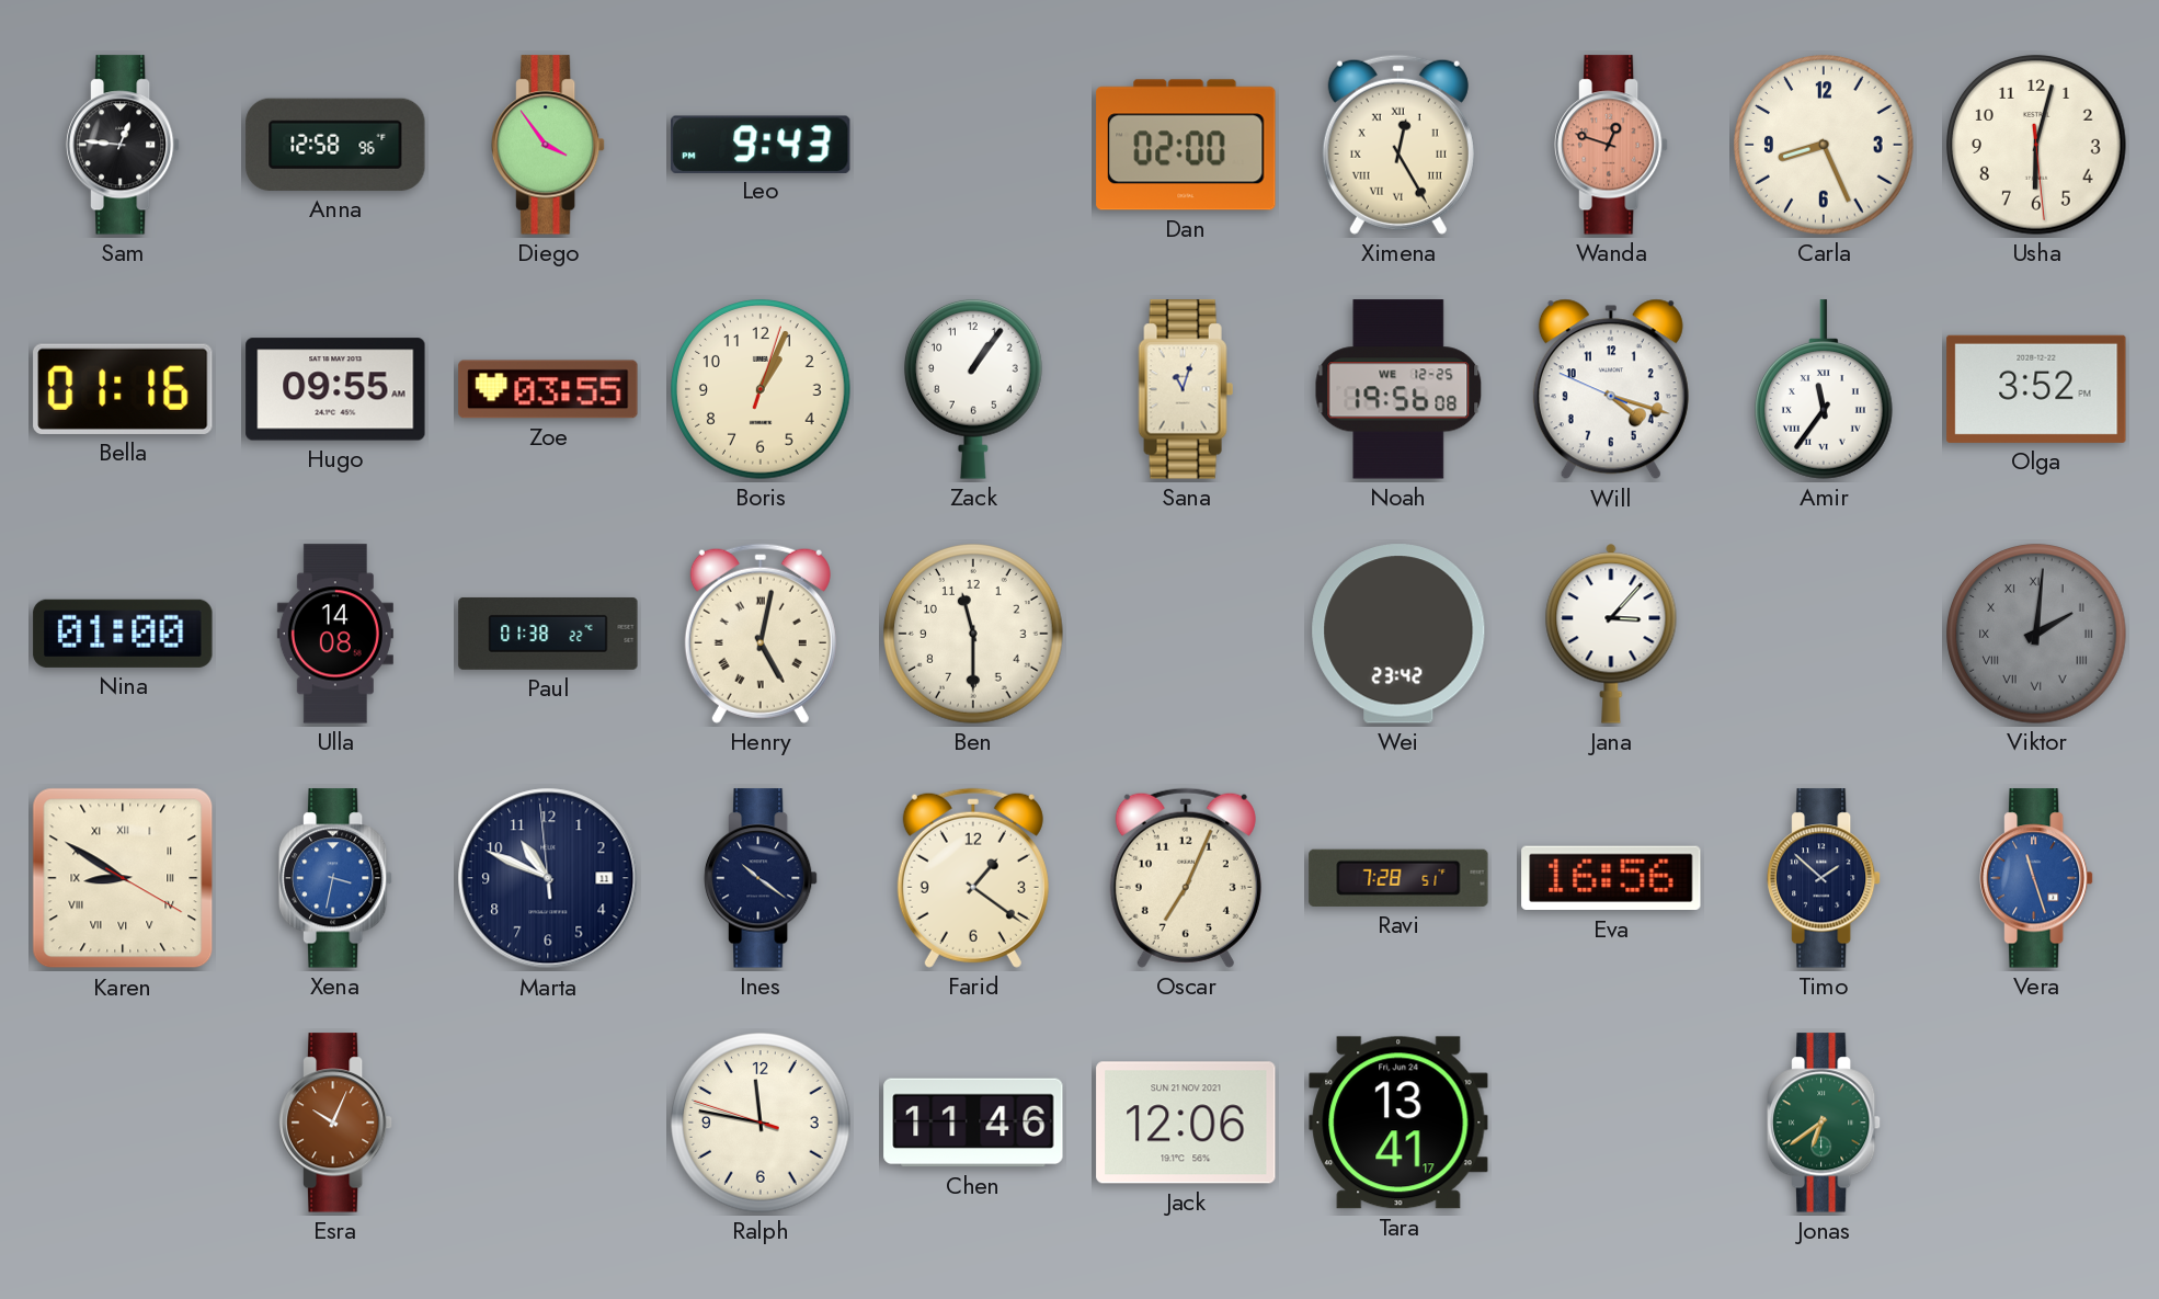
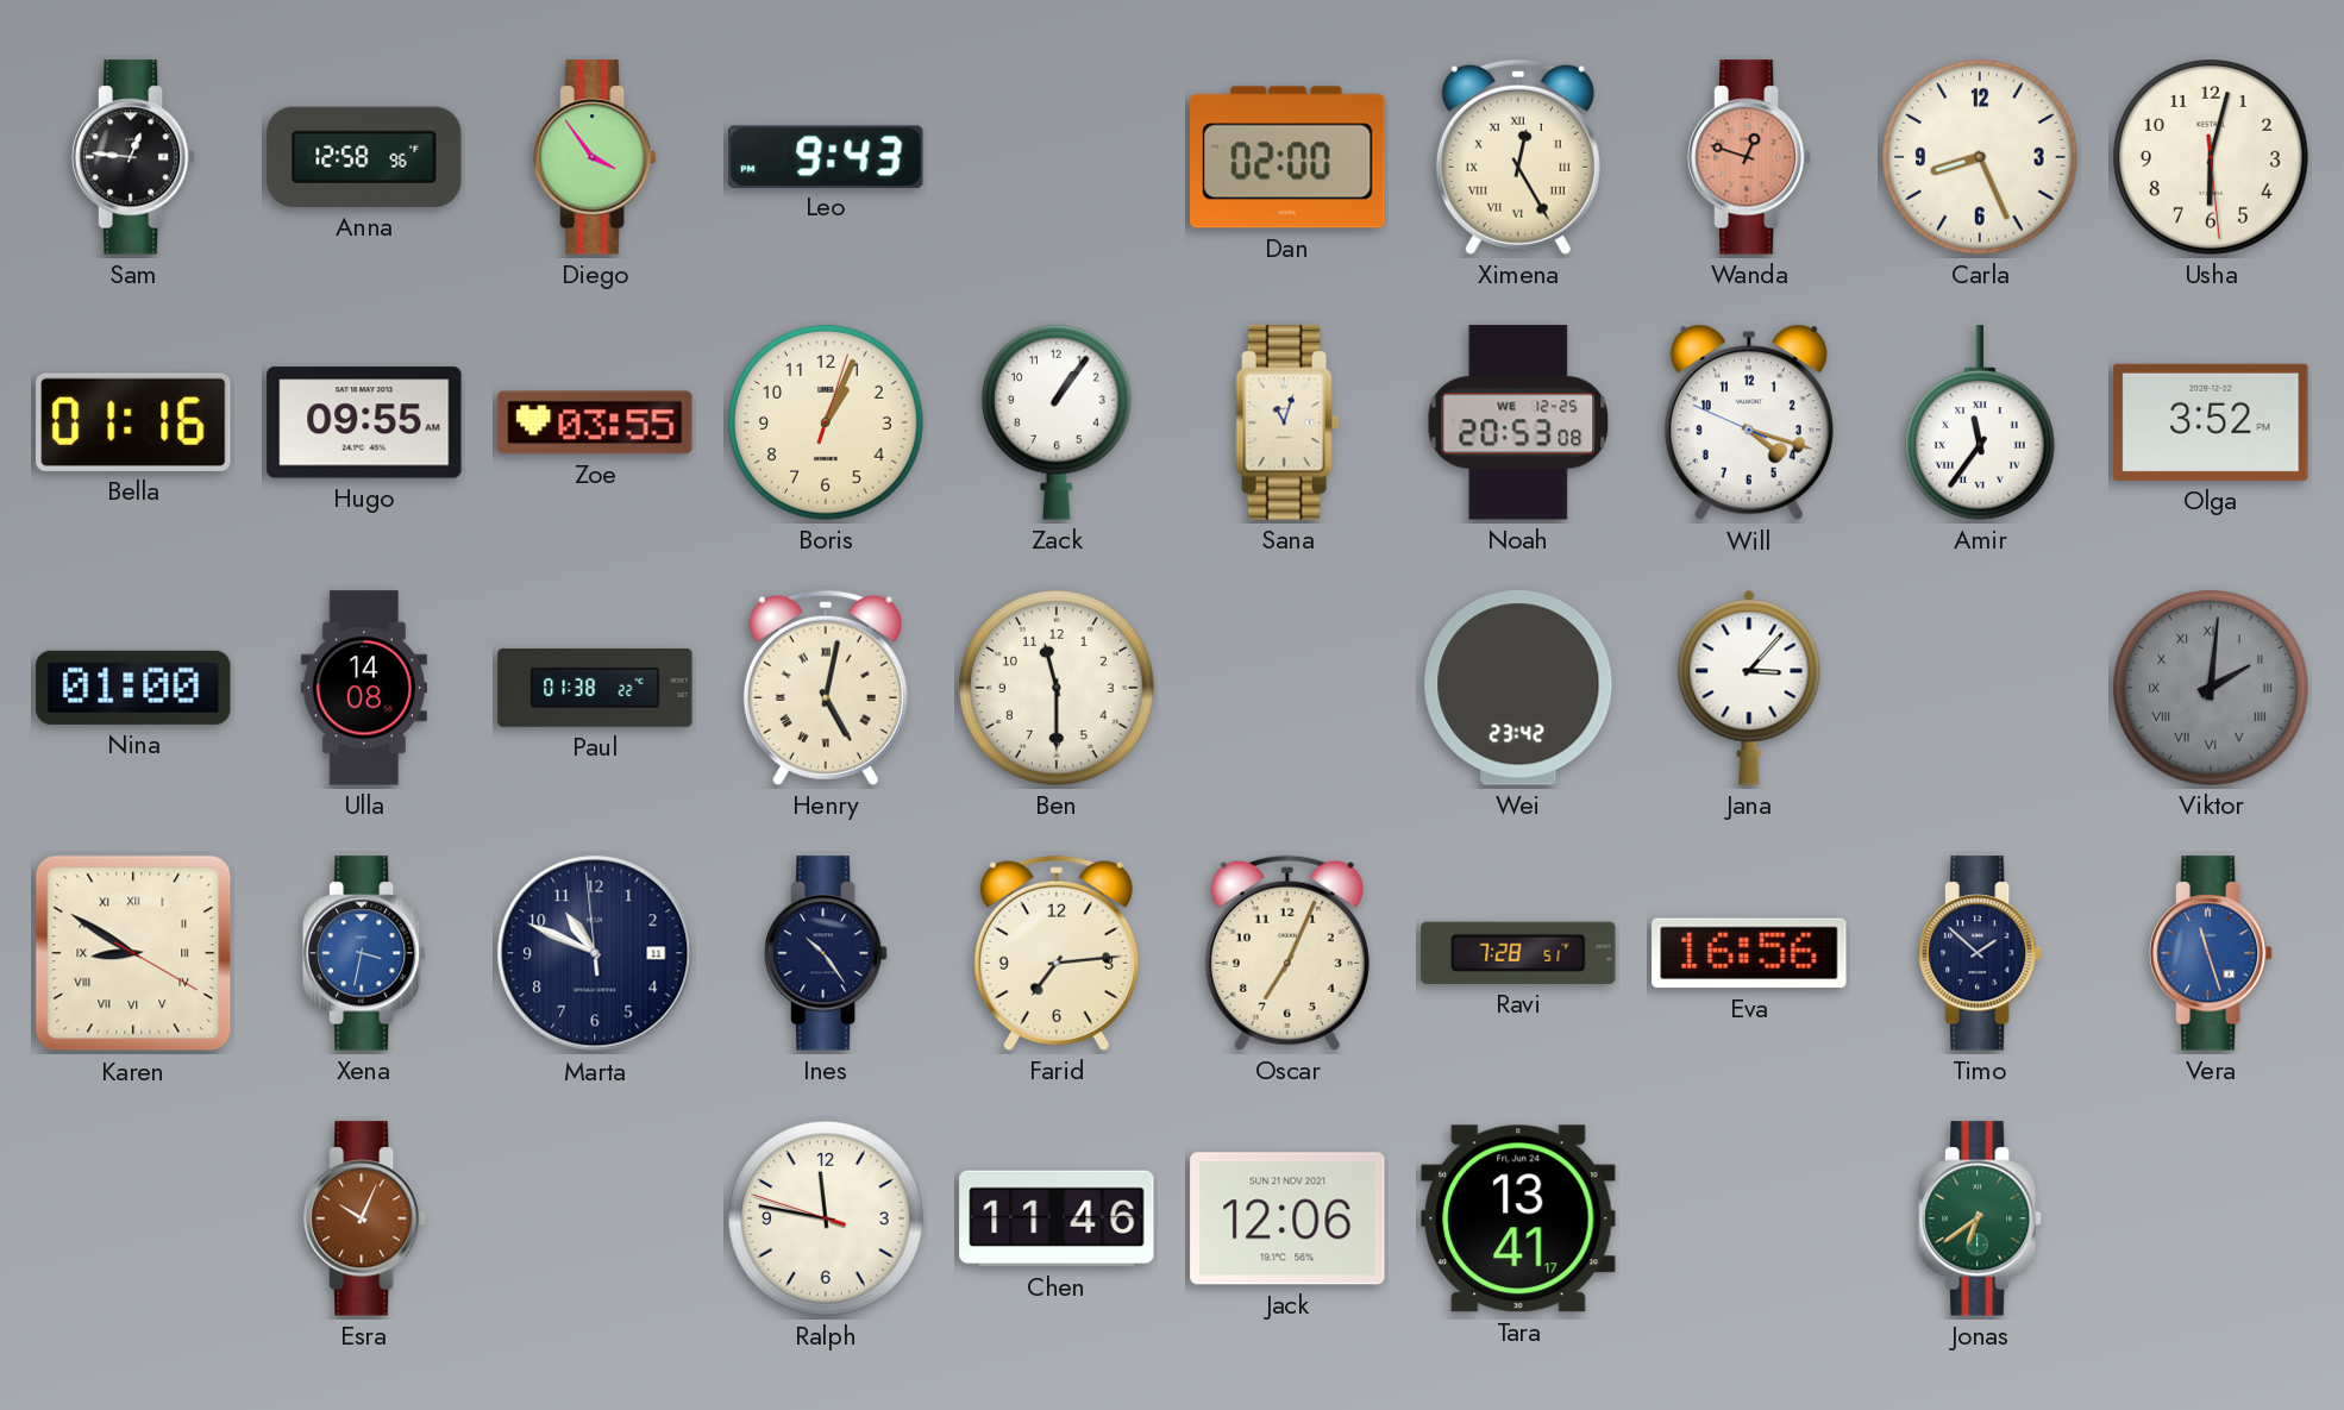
Noah: 19:56 -> 20:53 (1518, 422)
Ines: 10:21 -> 10:24 (826, 953)
Farid: 1:21 -> 7:14 (1057, 953)
